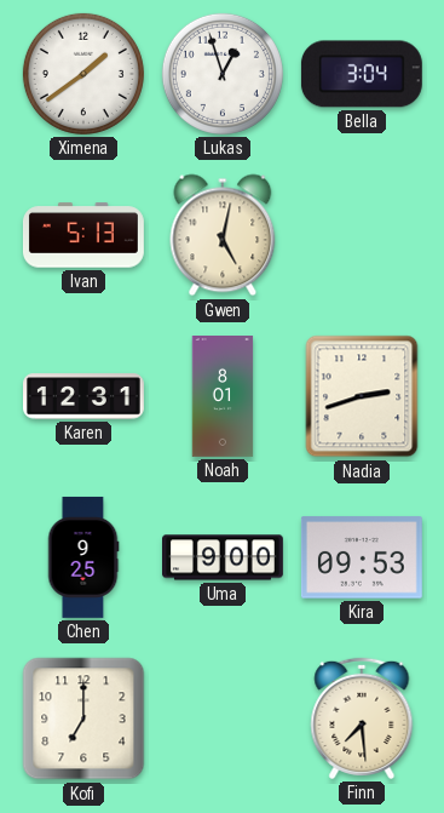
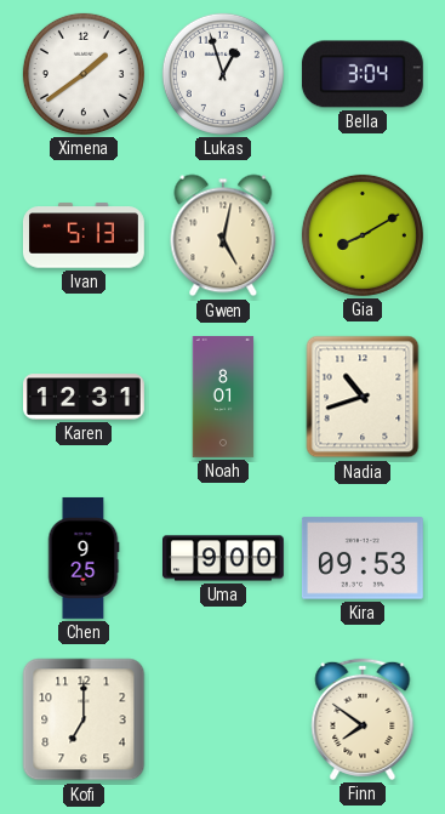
Gia: none -> 8:10 (363, 235)
Nadia: 2:42 -> 10:42 (363, 397)
Finn: 7:29 -> 7:51 (363, 719)
